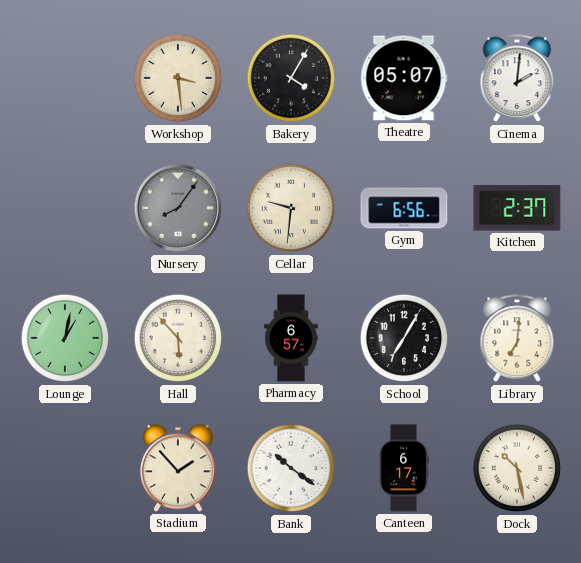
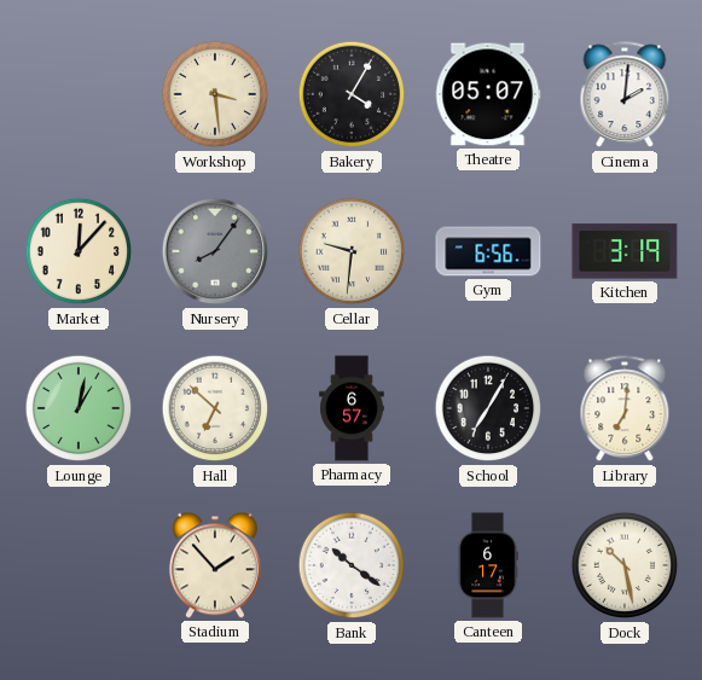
Market: none -> 12:07 (79, 251)
Kitchen: 2:37 -> 3:19 (625, 251)
Hall: 5:53 -> 6:52 (215, 408)
